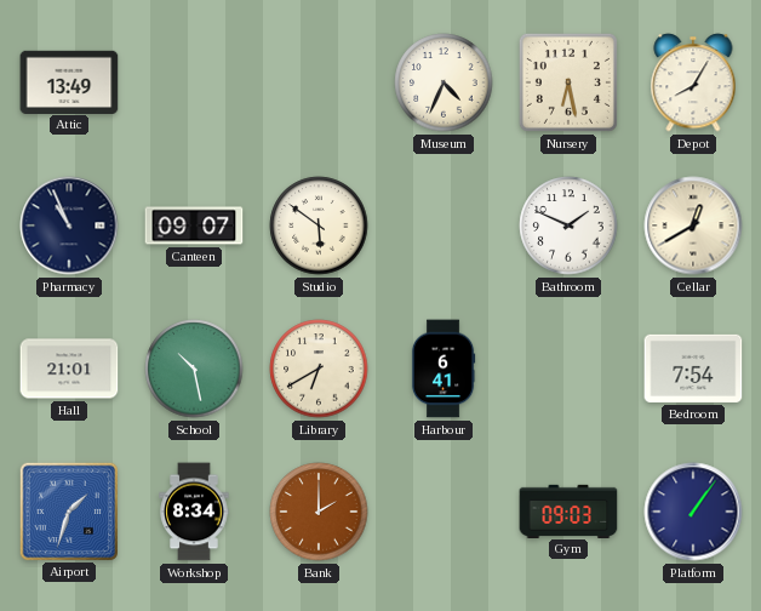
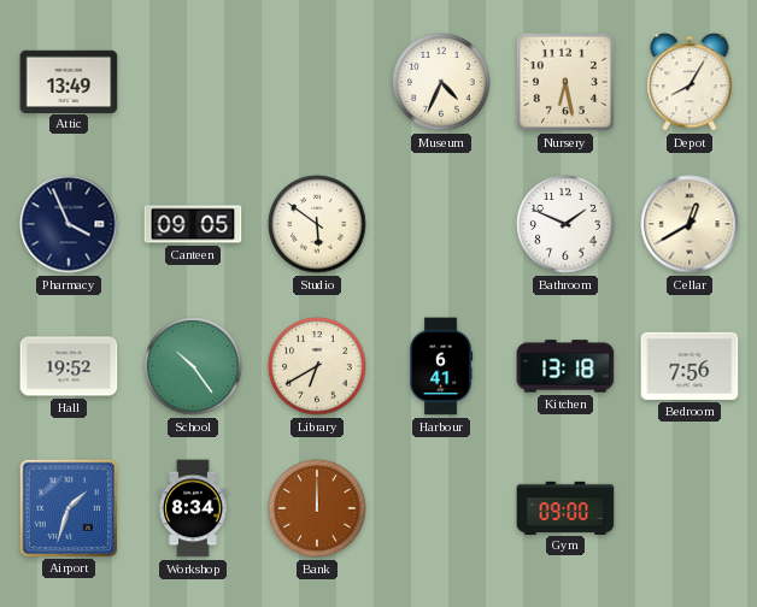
Pharmacy: 10:56 -> 3:56 (69, 224)
Canteen: 09:07 -> 09:05 (193, 224)
Hall: 21:01 -> 19:52 (69, 366)
School: 10:28 -> 10:24 (193, 366)
Kitchen: none -> 13:18 (565, 366)
Bedroom: 7:54 -> 7:56 (689, 366)
Bank: 2:00 -> 12:00 (317, 508)
Gym: 09:03 -> 09:00 (565, 507)
Platform: 1:06 -> none (693, 512)
